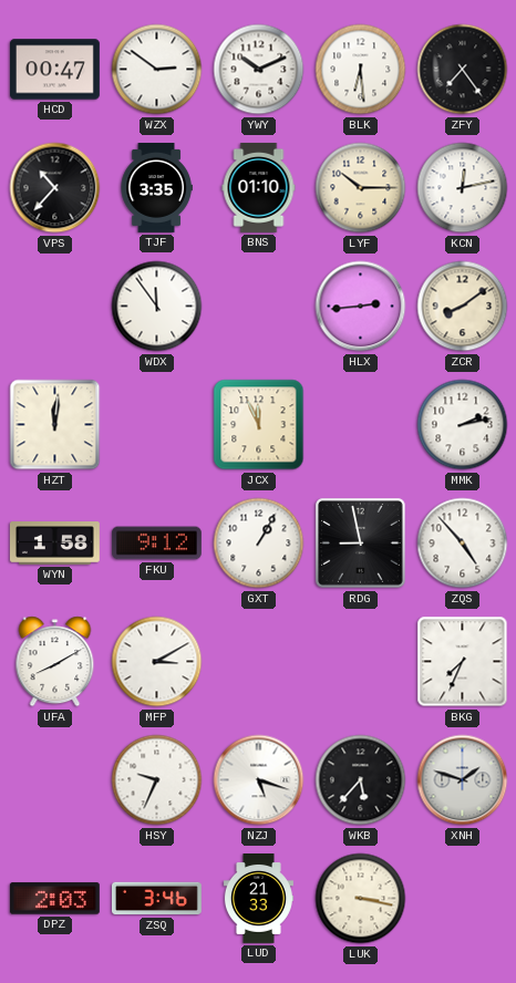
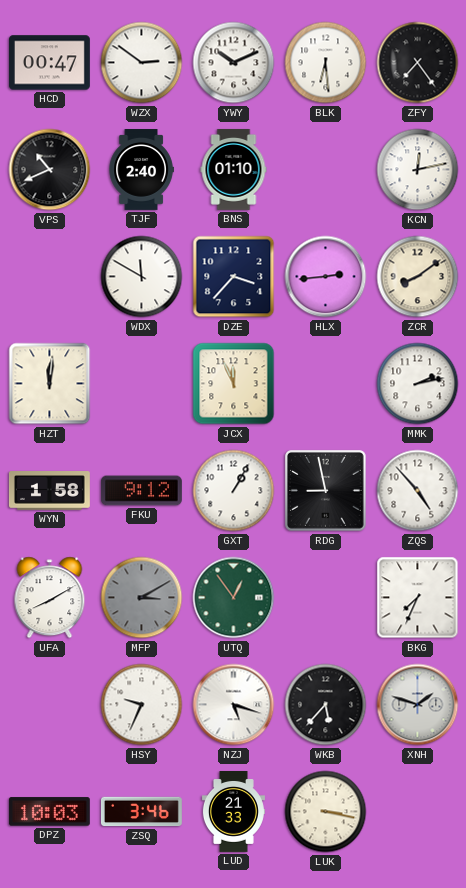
VPS: 10:37 -> 10:41 (50, 170)
TJF: 3:35 -> 2:40 (141, 170)
LYF: 10:15 -> none (361, 188)
WDX: 11:54 -> 11:50 (142, 277)
DZE: none -> 3:37 (234, 277)
MFP dial: white -> grey (142, 598)
UTQ: none -> 12:54 (234, 598)
DPZ: 2:03 -> 10:03 (49, 812)
